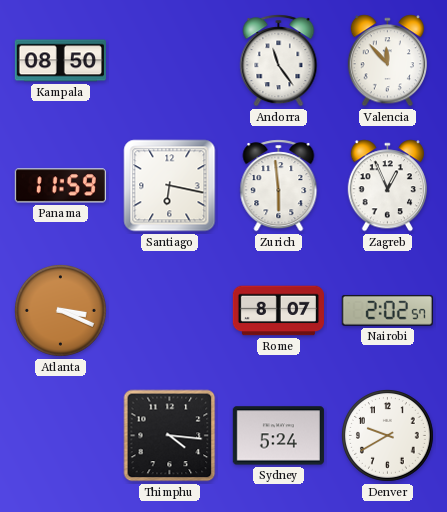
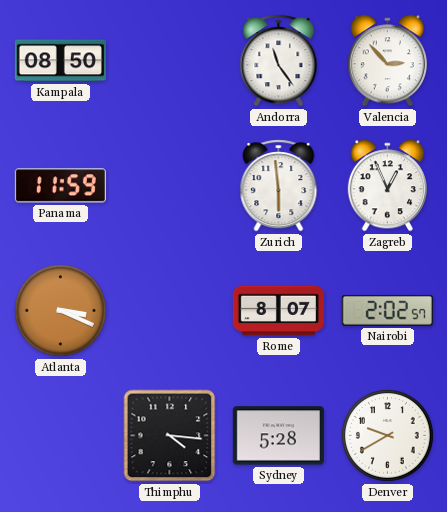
Valencia: 11:53 -> 2:53 (387, 61)
Santiago: 6:17 -> none (170, 186)
Sydney: 5:24 -> 5:28 (278, 436)
